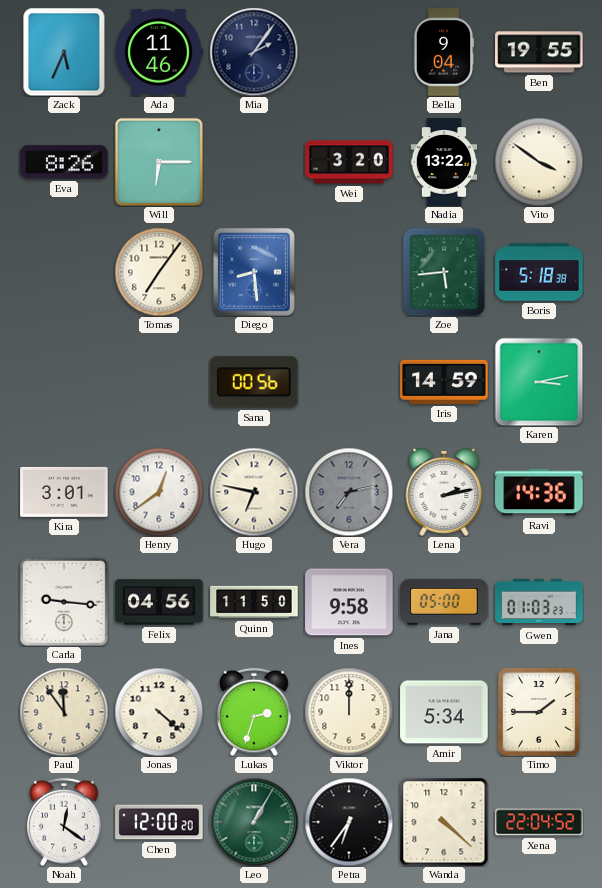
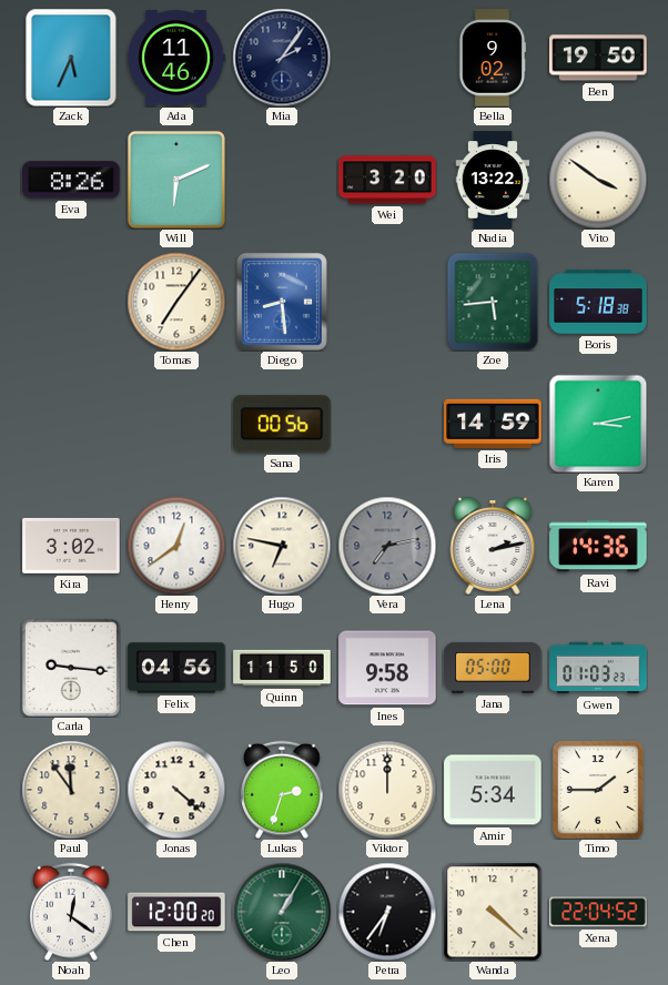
Bella: 9:04 -> 9:02 (493, 58)
Ben: 19:55 -> 19:50 (598, 58)
Will: 6:15 -> 6:11 (176, 180)
Kira: 3:01 -> 3:02 (71, 546)
